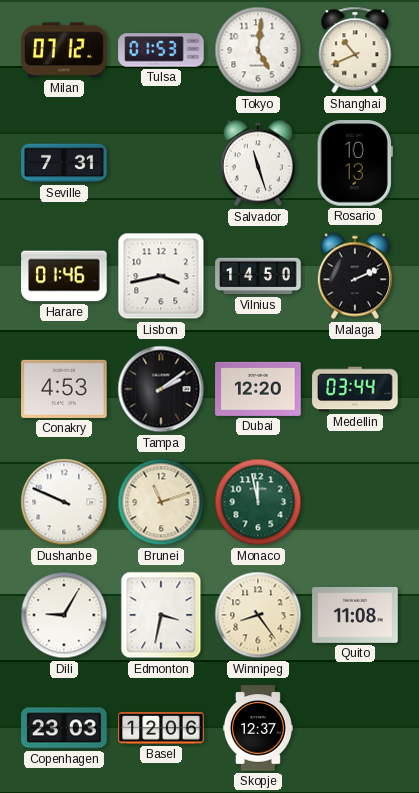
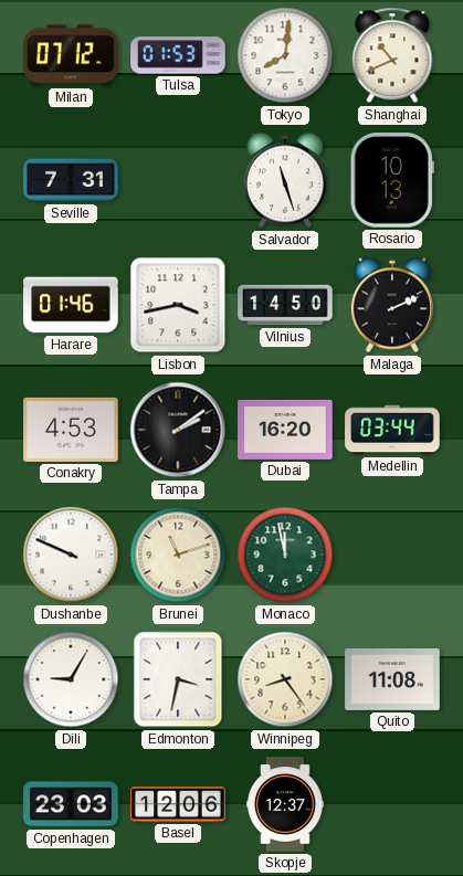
Tokyo: 5:01 -> 8:01 (285, 55)
Dubai: 12:20 -> 16:20 (285, 430)
